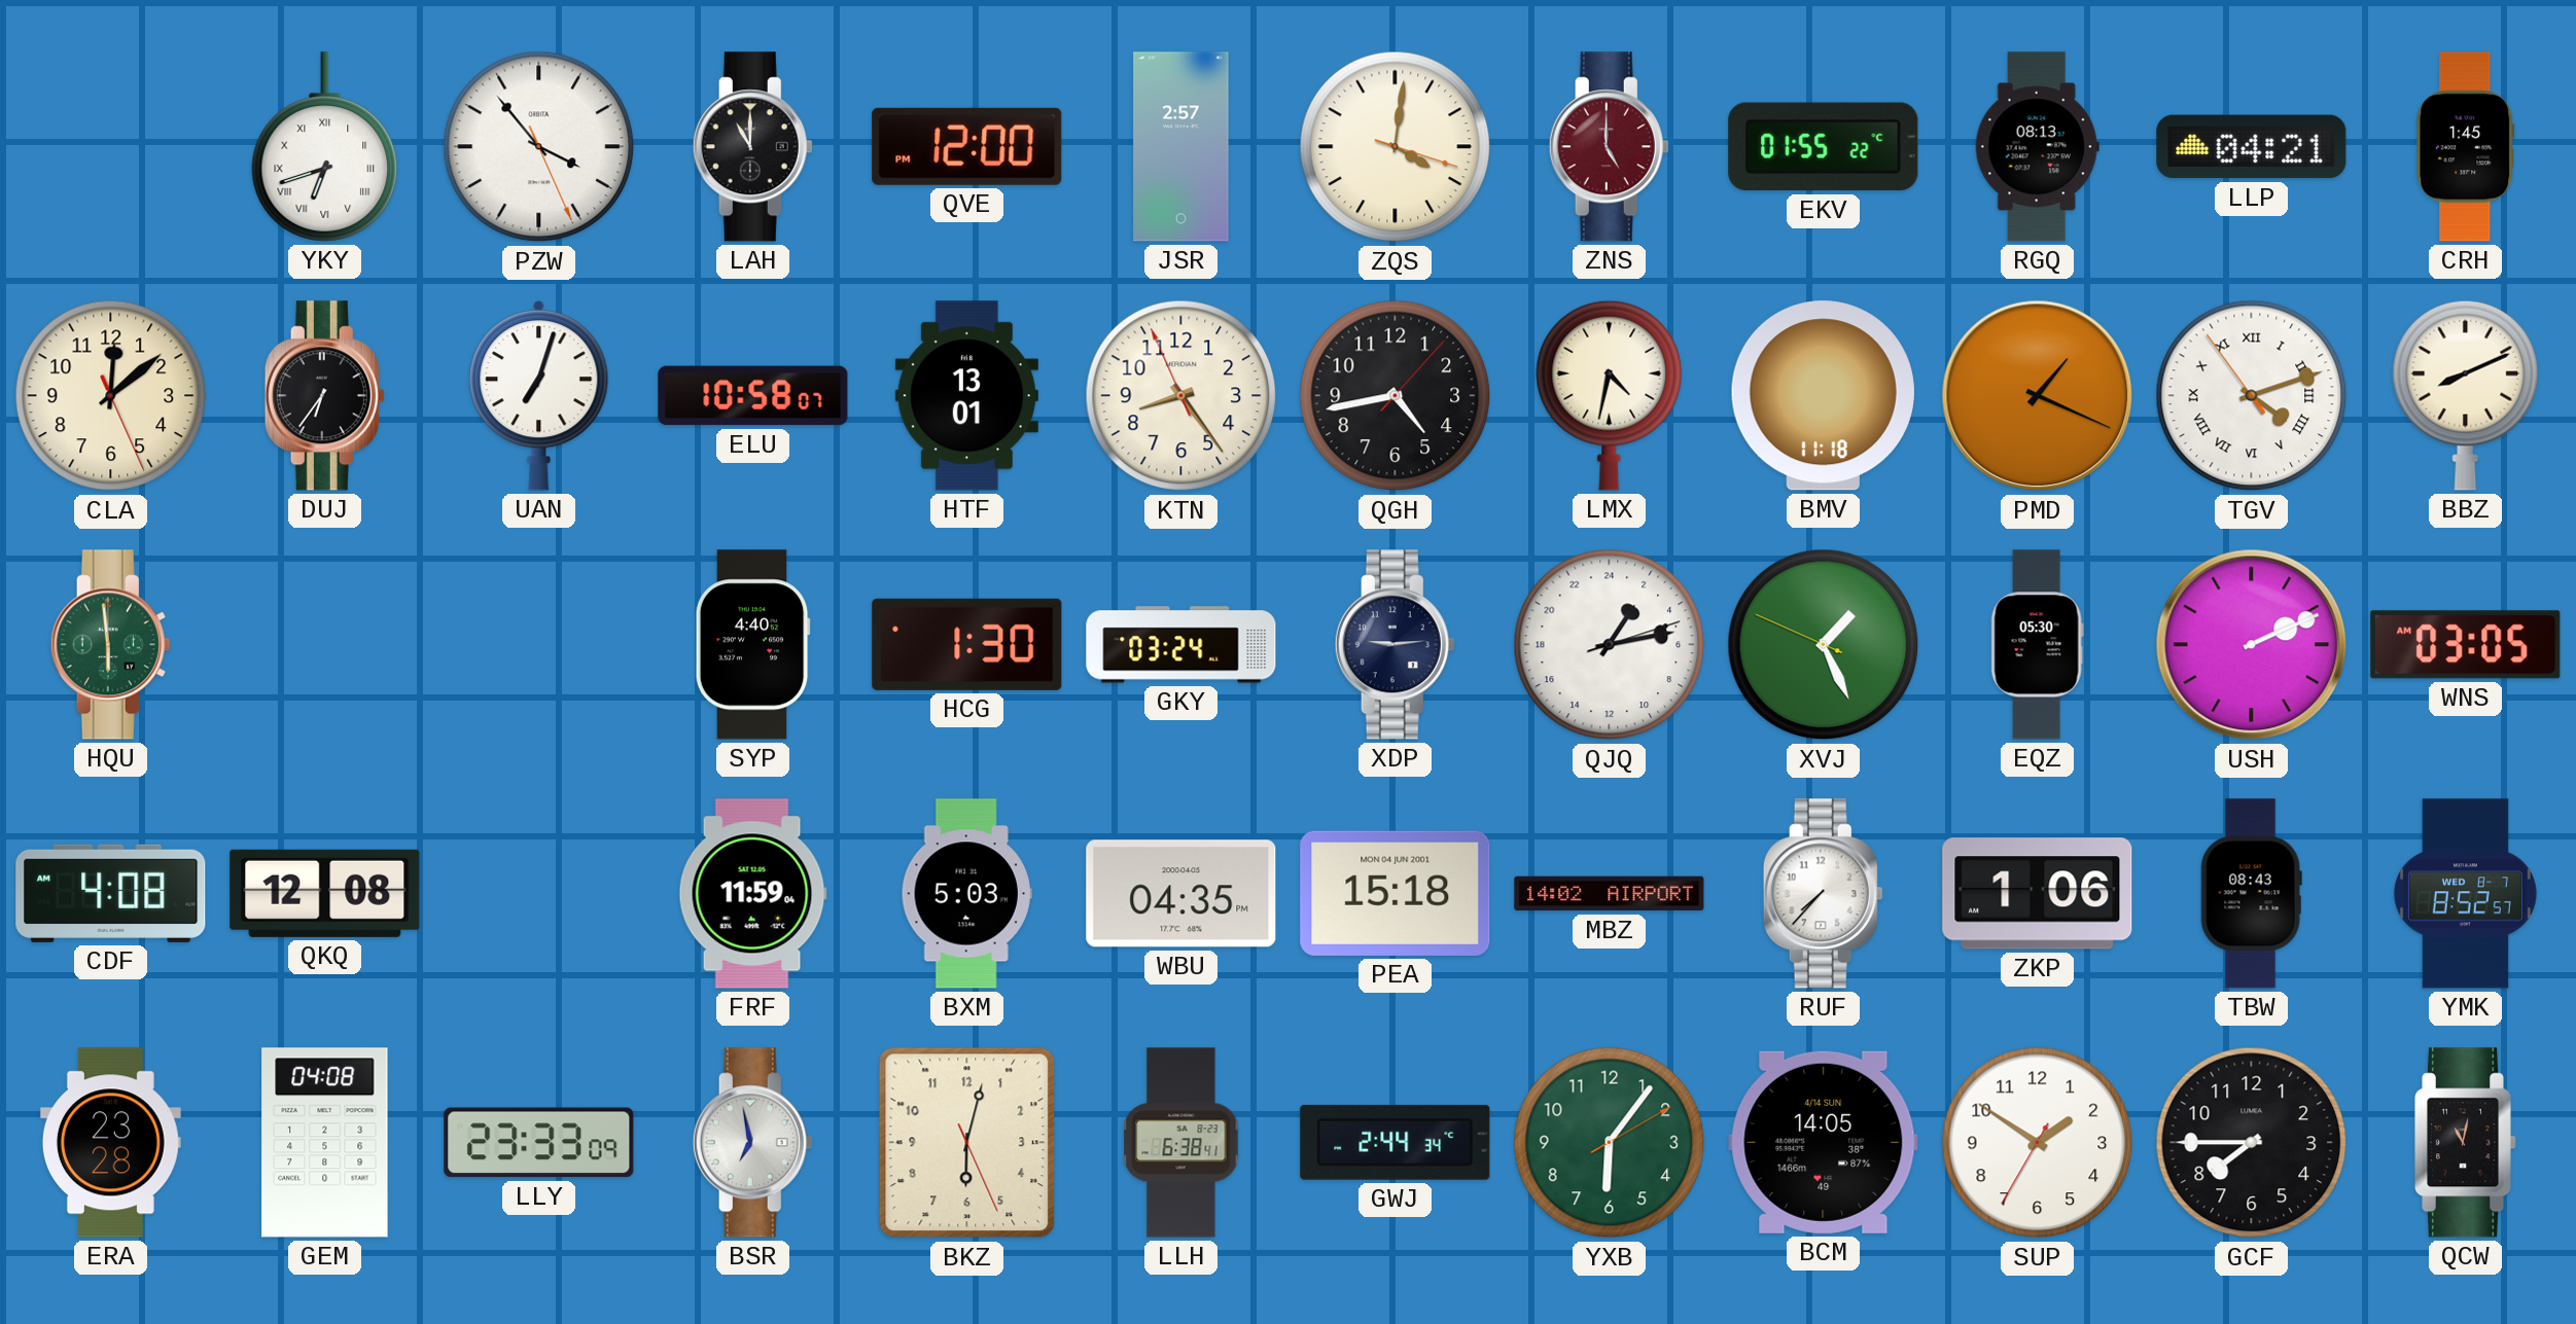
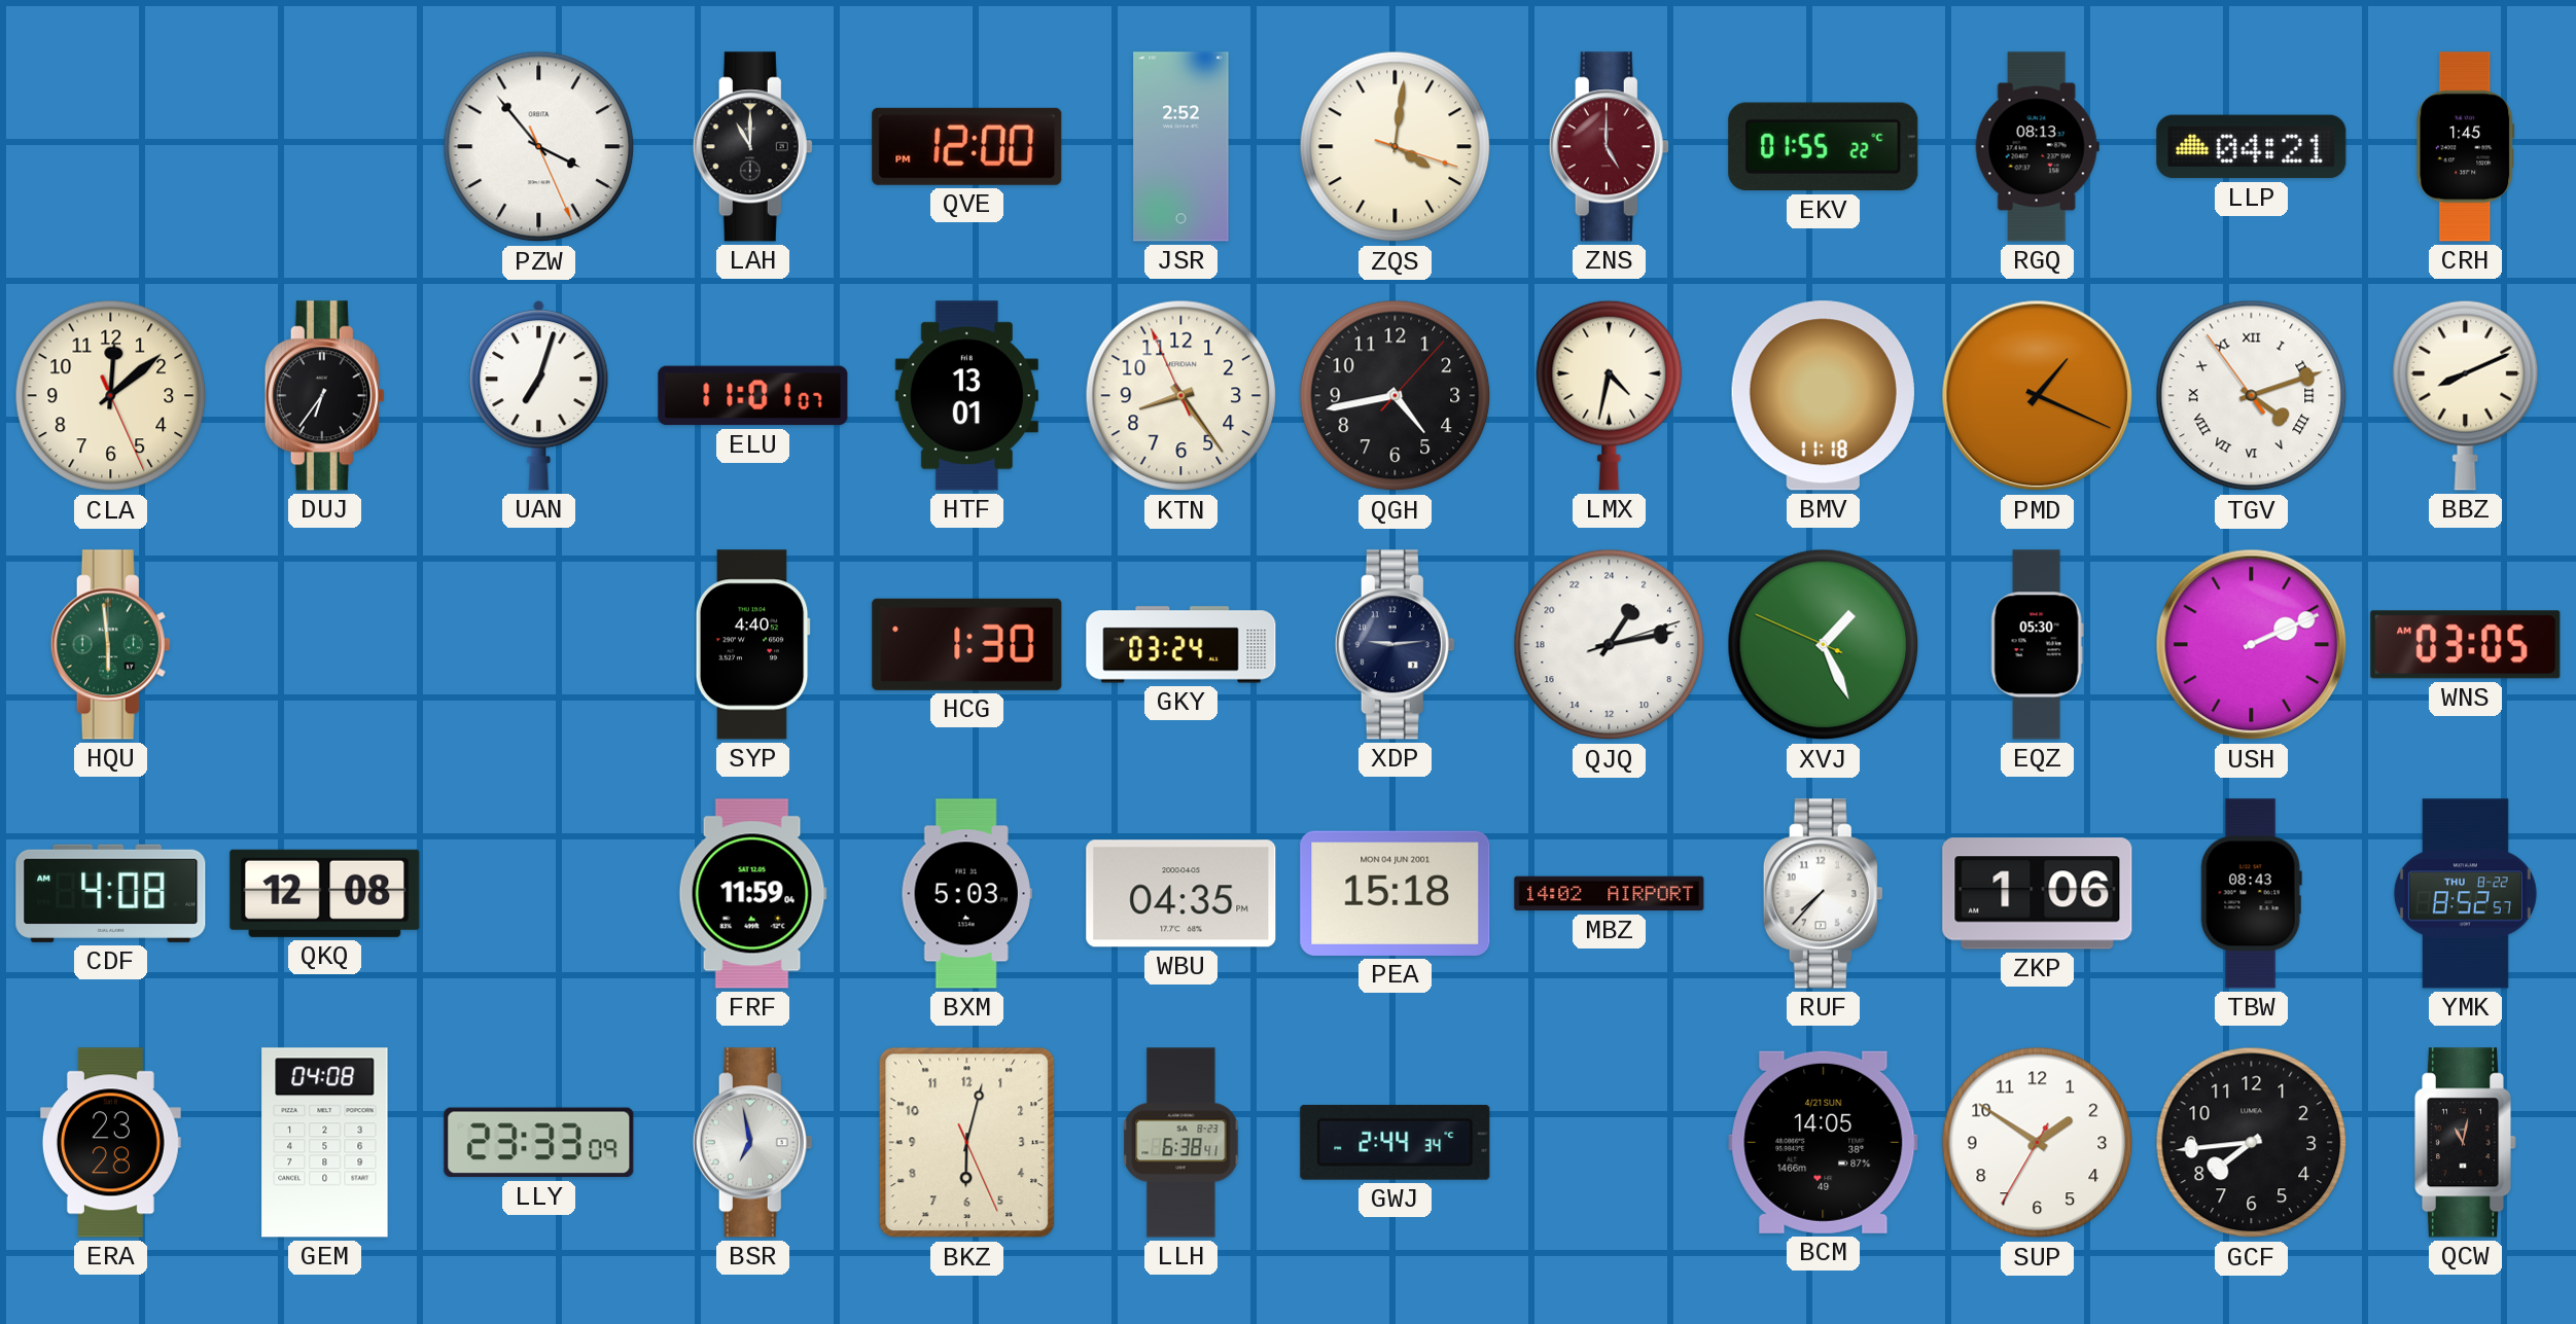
YKY: 6:42 -> none (325, 147)
JSR: 2:57 -> 2:52 (1181, 147)
ELU: 10:58 -> 11:01 (753, 396)
YMK date: WED 8-7 -> THU 8-22 (2465, 894)
YXB: 6:06 -> none (1610, 1143)
BCM date: 4/14 SUN -> 4/21 SUN (1824, 1142)
GCF: 7:45 -> 7:44 (2252, 1143)
